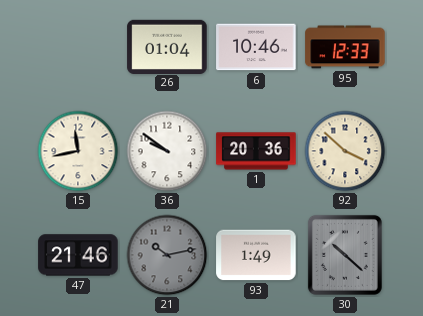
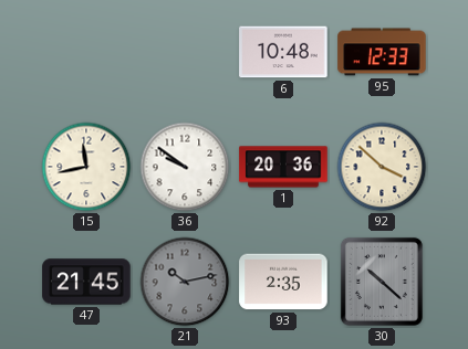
26: 01:04 -> none (167, 46)
6: 10:46 -> 10:48 (283, 52)
47: 21:46 -> 21:45 (86, 282)
93: 1:49 -> 2:35 (283, 282)
